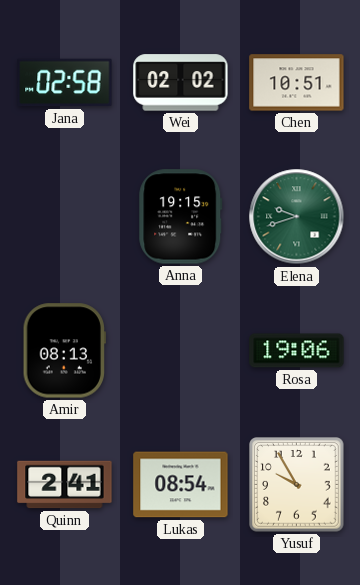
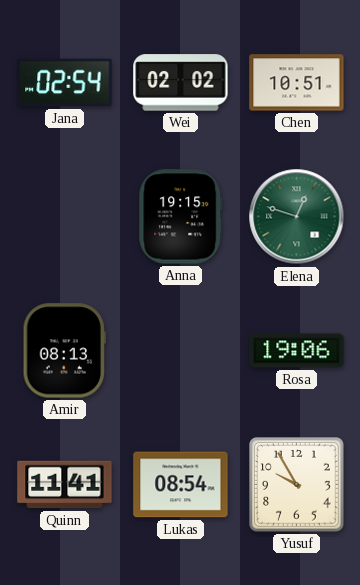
Jana: 02:58 -> 02:54 (65, 83)
Elena: 9:42 -> 12:48 (297, 217)
Quinn: 2:41 -> 11:41 (65, 485)
